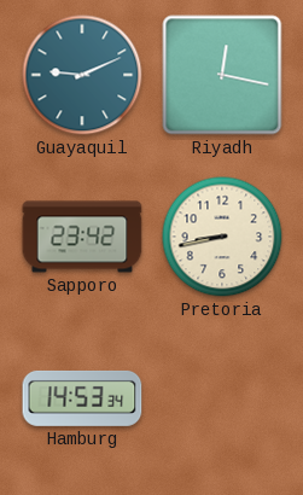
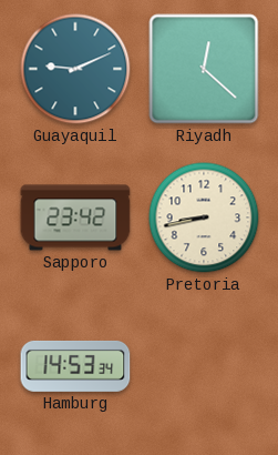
Riyadh: 12:17 -> 12:22 (204, 69)
